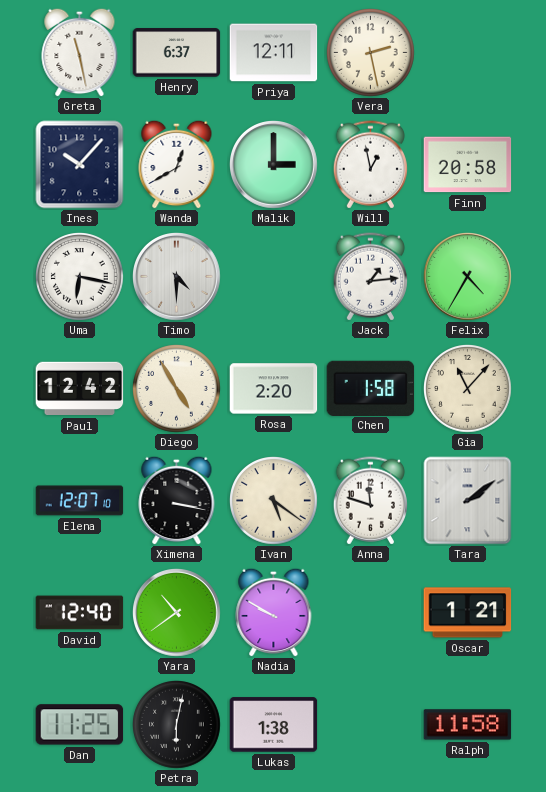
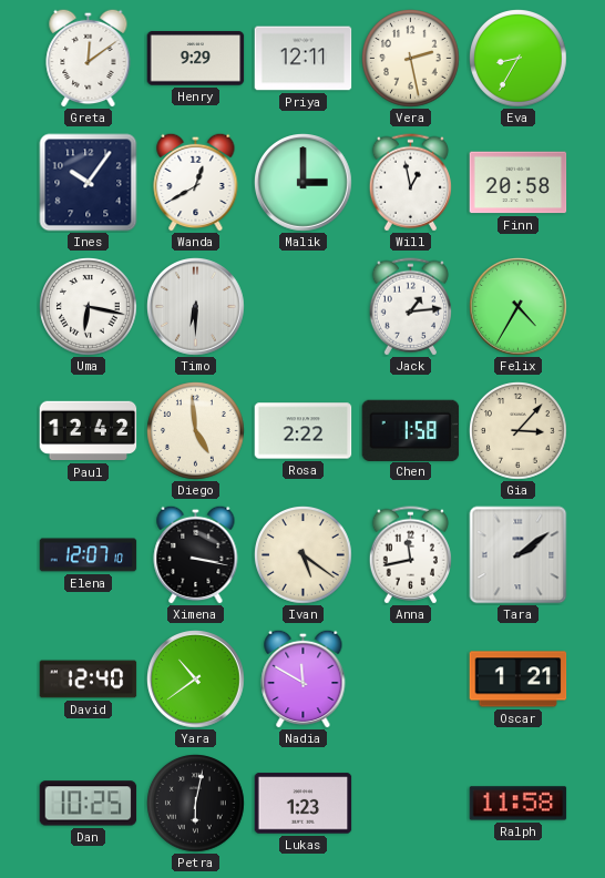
Greta: 11:28 -> 12:09 (89, 58)
Henry: 6:37 -> 9:29 (196, 59)
Eva: none -> 8:35 (519, 59)
Ines: 10:07 -> 10:06 (89, 183)
Timo: 4:30 -> 6:30 (196, 307)
Diego: 4:55 -> 4:59 (196, 431)
Rosa: 2:20 -> 2:22 (304, 431)
Gia: 11:07 -> 3:07 (519, 431)
Anna: 11:48 -> 11:43 (410, 555)
Nadia: 9:50 -> 11:50 (304, 678)
Dan: 11:25 -> 10:25 (89, 804)
Lukas: 1:38 -> 1:23 (304, 804)
